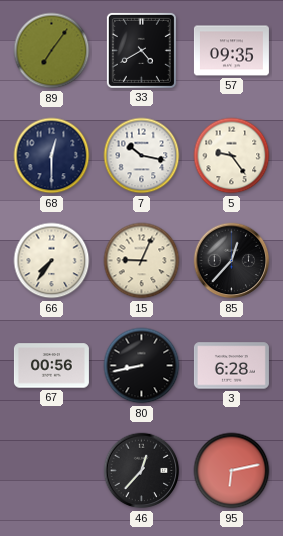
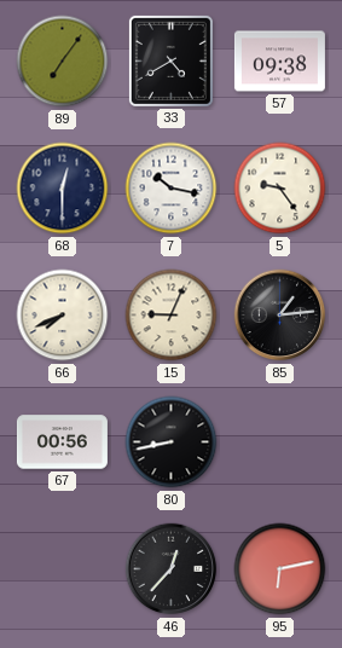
57: 09:35 -> 09:38 (279, 62)
66: 7:36 -> 7:41 (63, 316)
85: 12:37 -> 1:14 (280, 316)
3: 6:28 -> none (231, 366)
